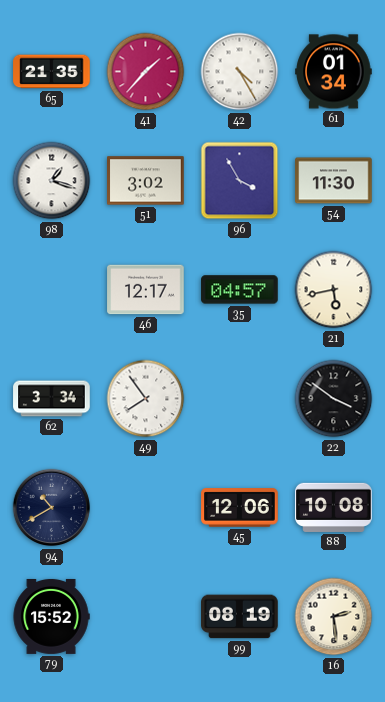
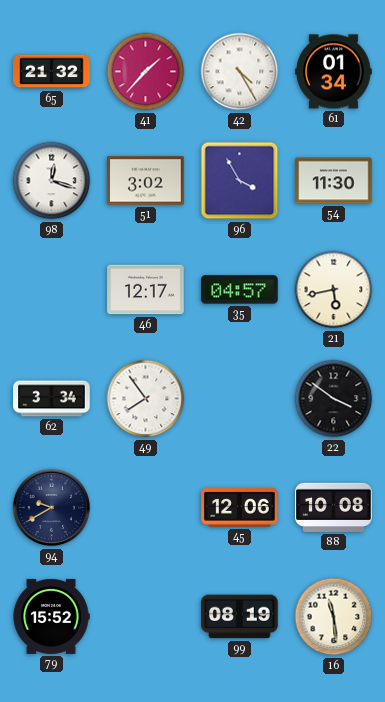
65: 21:35 -> 21:32 (52, 72)
98: 1:18 -> 12:18 (52, 181)
94: 10:40 -> 9:40 (52, 508)
16: 2:29 -> 11:29 (334, 617)
